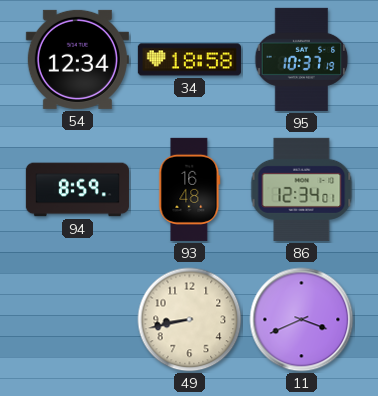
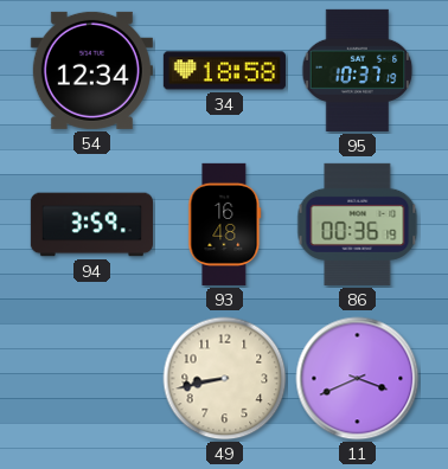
94: 8:59 -> 3:59 (91, 225)
86: 12:34 -> 00:36 (358, 224)
